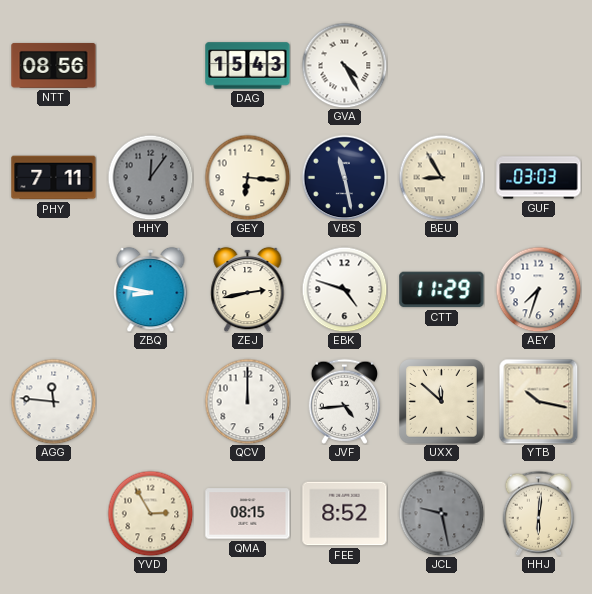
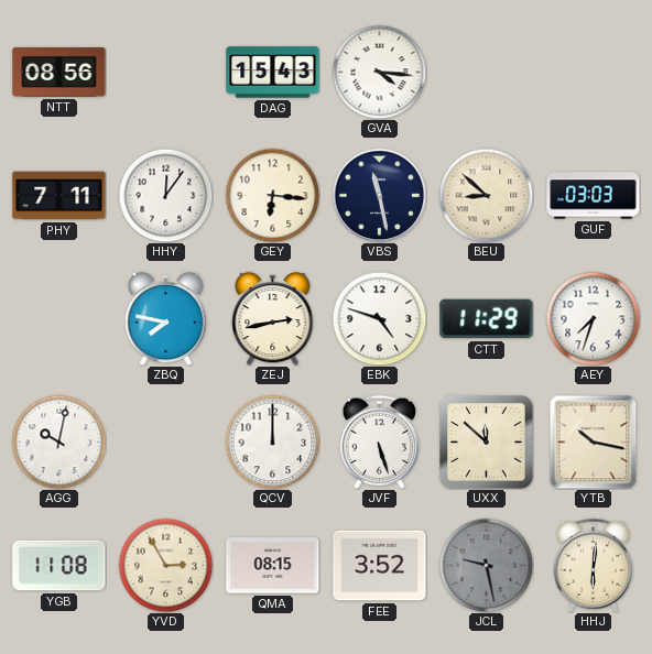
GVA: 4:25 -> 4:16 (379, 72)
HHY dial: grey -> white (165, 195)
BEU: 8:55 -> 8:52 (486, 195)
ZBQ: 8:47 -> 7:47 (166, 318)
AGG: 11:46 -> 10:02 (58, 442)
JVF: 4:44 -> 5:27 (380, 442)
YGB: none -> 11:08 (59, 566)
FEE: 8:52 -> 3:52 (380, 566)
